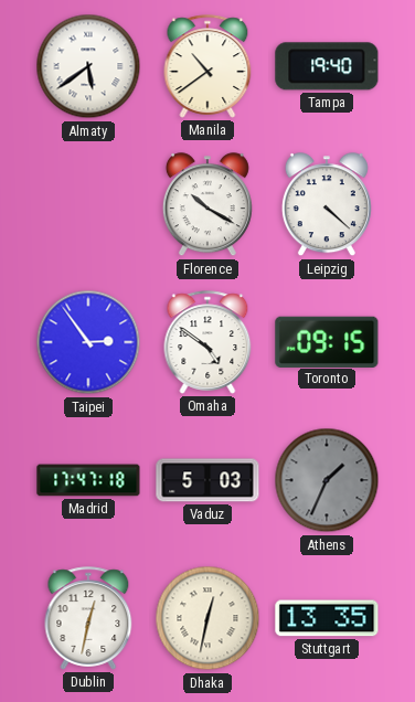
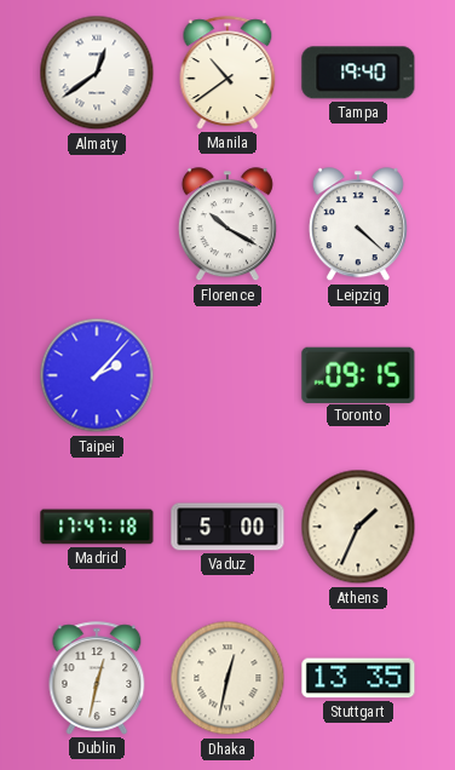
Almaty: 5:39 -> 12:39 (97, 73)
Taipei: 2:54 -> 2:07 (97, 375)
Omaha: 4:51 -> none (208, 342)
Vaduz: 5:03 -> 5:00 (227, 527)
Athens dial: grey -> cream (358, 527)
